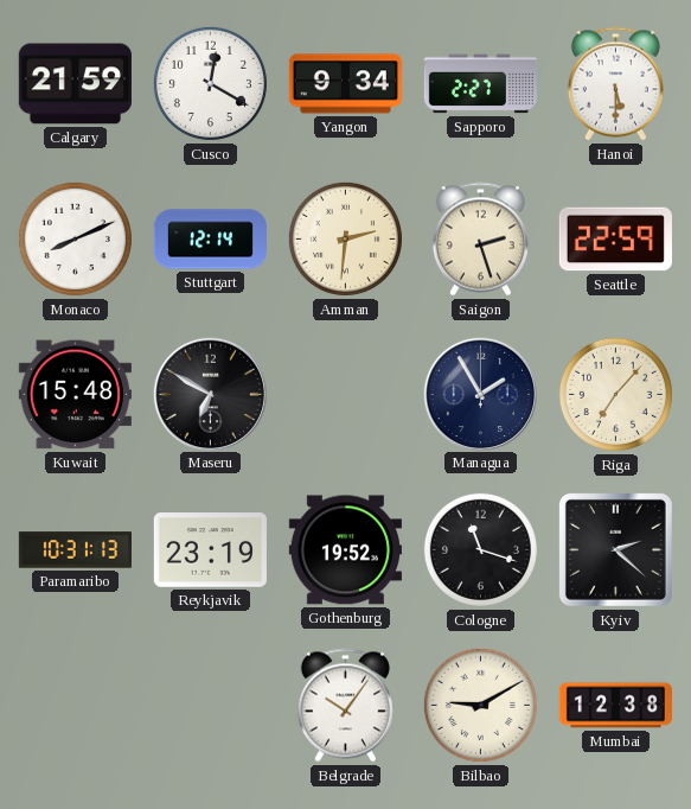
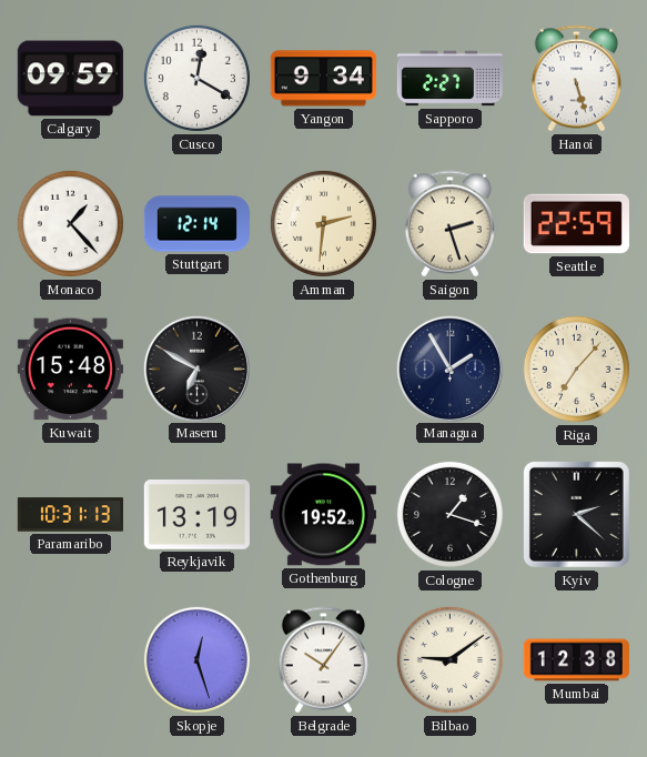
Calgary: 21:59 -> 09:59 (70, 79)
Hanoi: 5:30 -> 5:27 (576, 79)
Monaco: 8:11 -> 1:23 (70, 223)
Reykjavik: 23:19 -> 13:19 (196, 515)
Cologne: 11:18 -> 1:18 (449, 514)
Skopje: none -> 12:27 (196, 659)
Bilbao: 9:10 -> 9:09 (449, 659)
